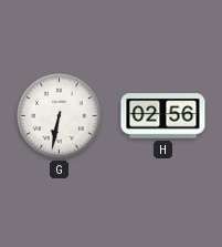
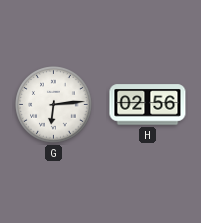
G: 6:32 -> 6:14 (54, 105)
